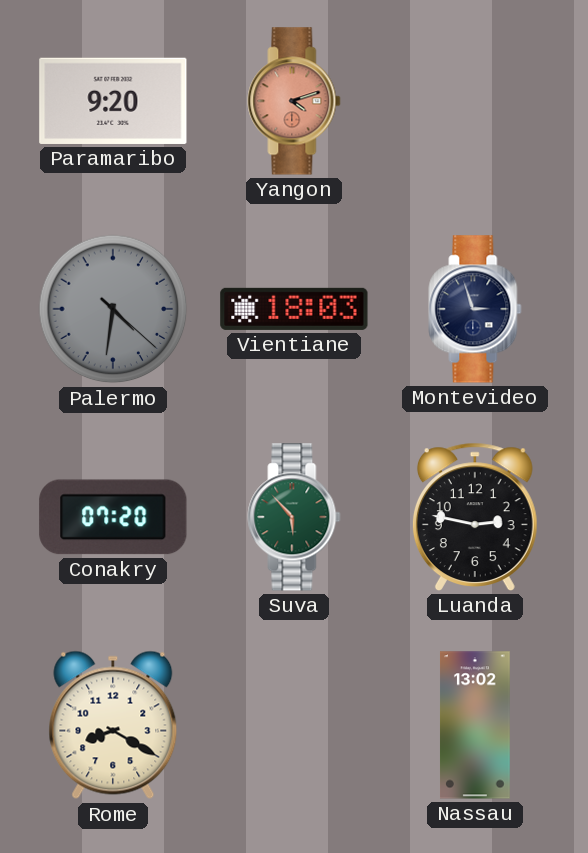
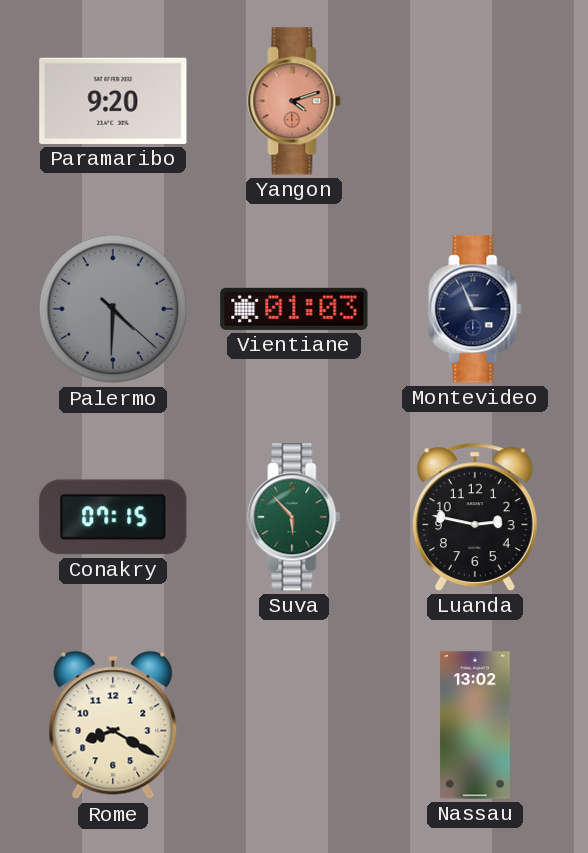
Palermo: 4:31 -> 4:30 (113, 309)
Vientiane: 18:03 -> 01:03 (294, 309)
Montevideo: 2:57 -> 2:56 (475, 309)
Conakry: 07:20 -> 07:15 (113, 517)
